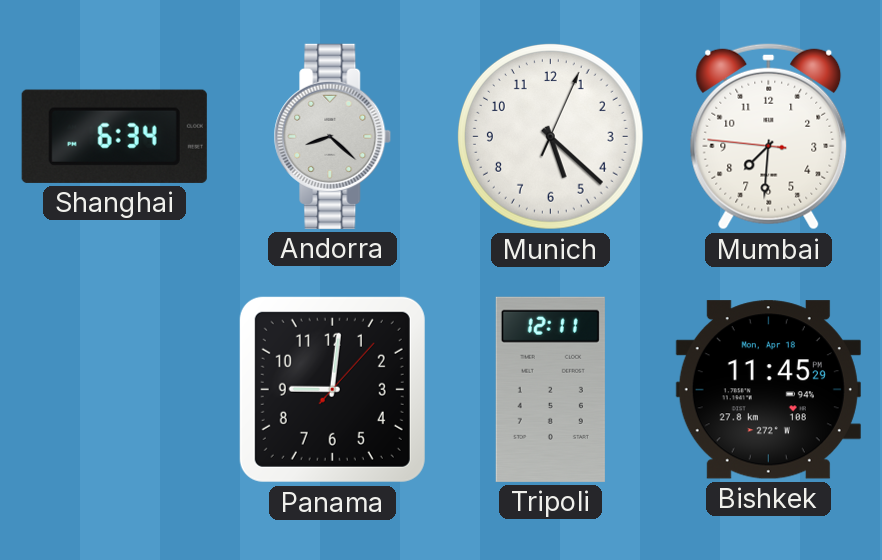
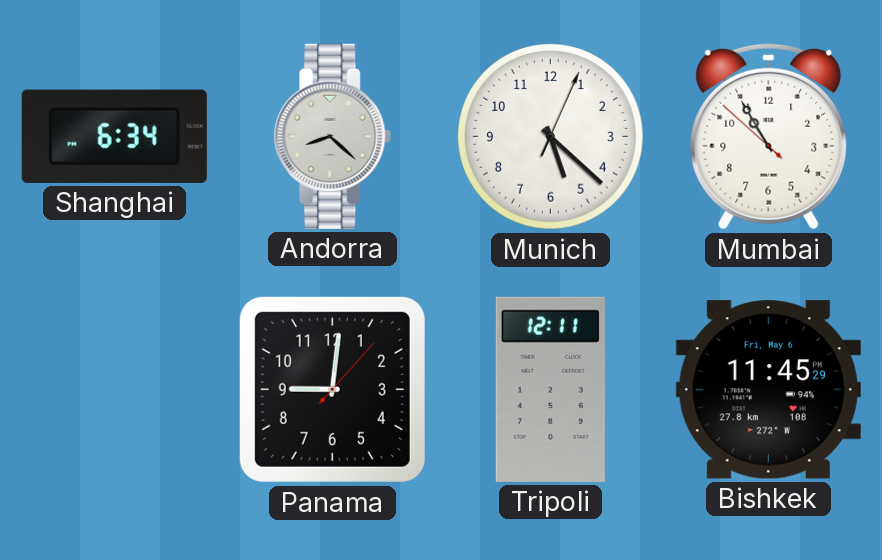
Mumbai: 7:30 -> 10:54 (769, 136)
Bishkek date: Mon, Apr 18 -> Fri, May 6 (768, 390)
